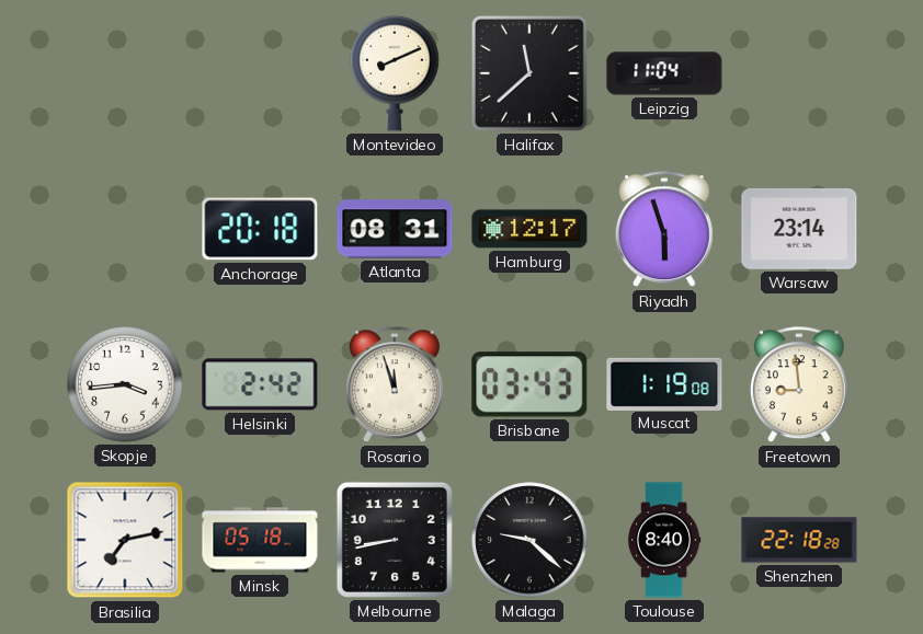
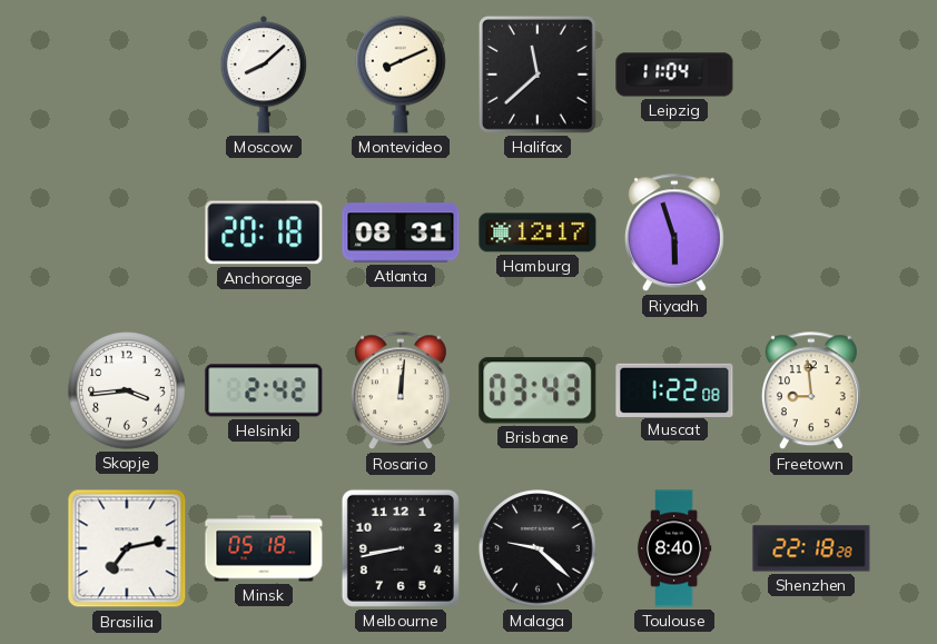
Moscow: none -> 8:08 (263, 75)
Warsaw: 23:14 -> none (799, 229)
Rosario: 11:57 -> 12:01 (401, 392)
Muscat: 1:19 -> 1:22 (674, 389)
